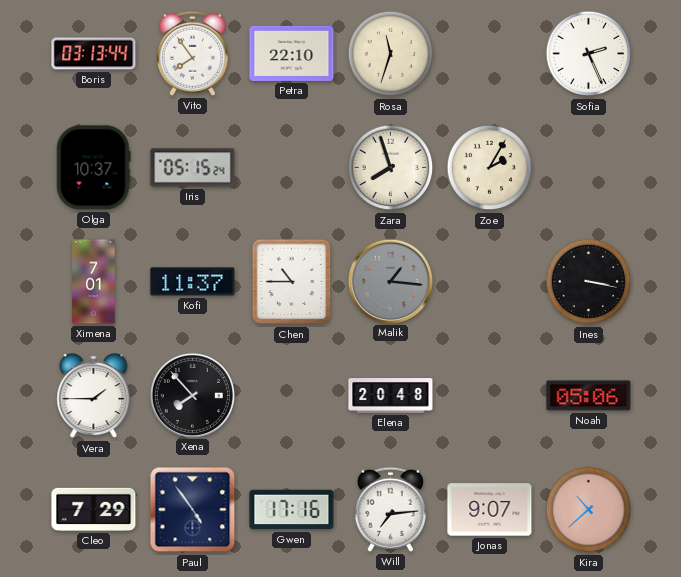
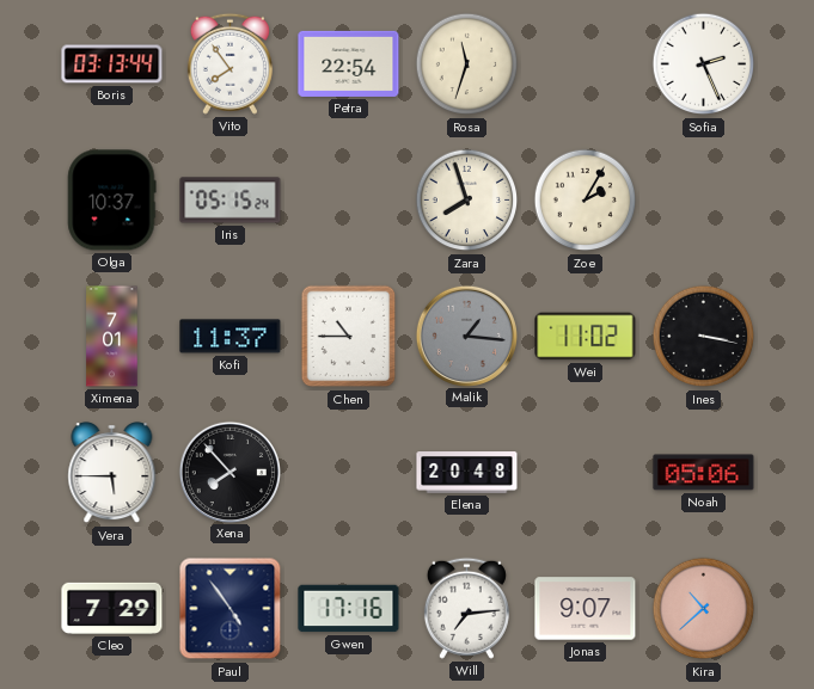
Petra: 22:10 -> 22:54 (349, 63)
Wei: none -> 11:02 (586, 337)
Vera: 1:45 -> 5:45 (112, 473)
